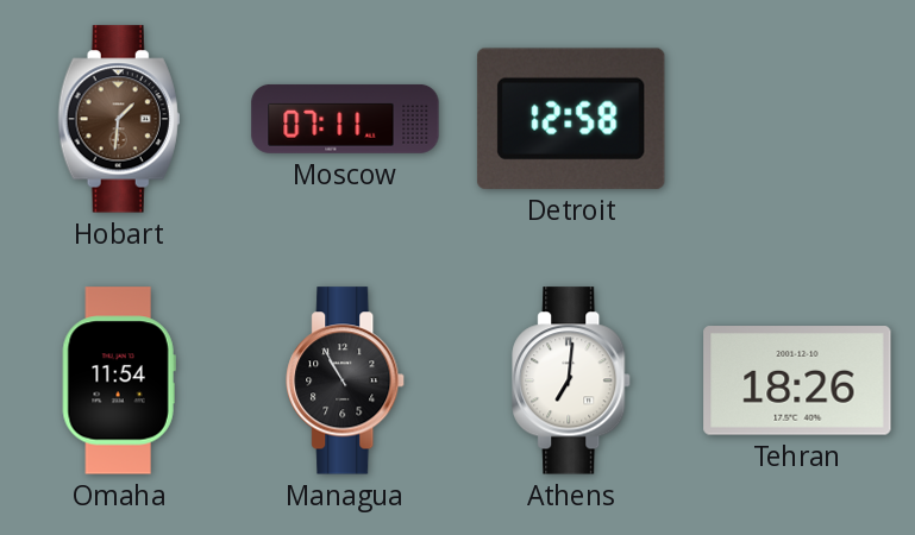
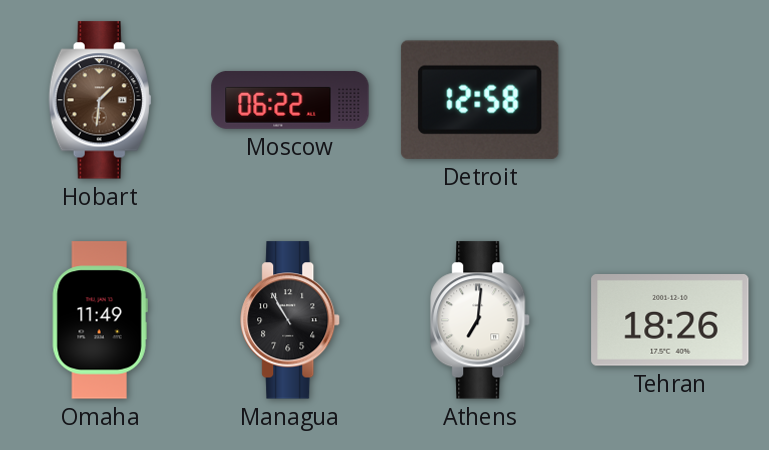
Moscow: 07:11 -> 06:22 (290, 100)
Omaha: 11:54 -> 11:49 (100, 320)
